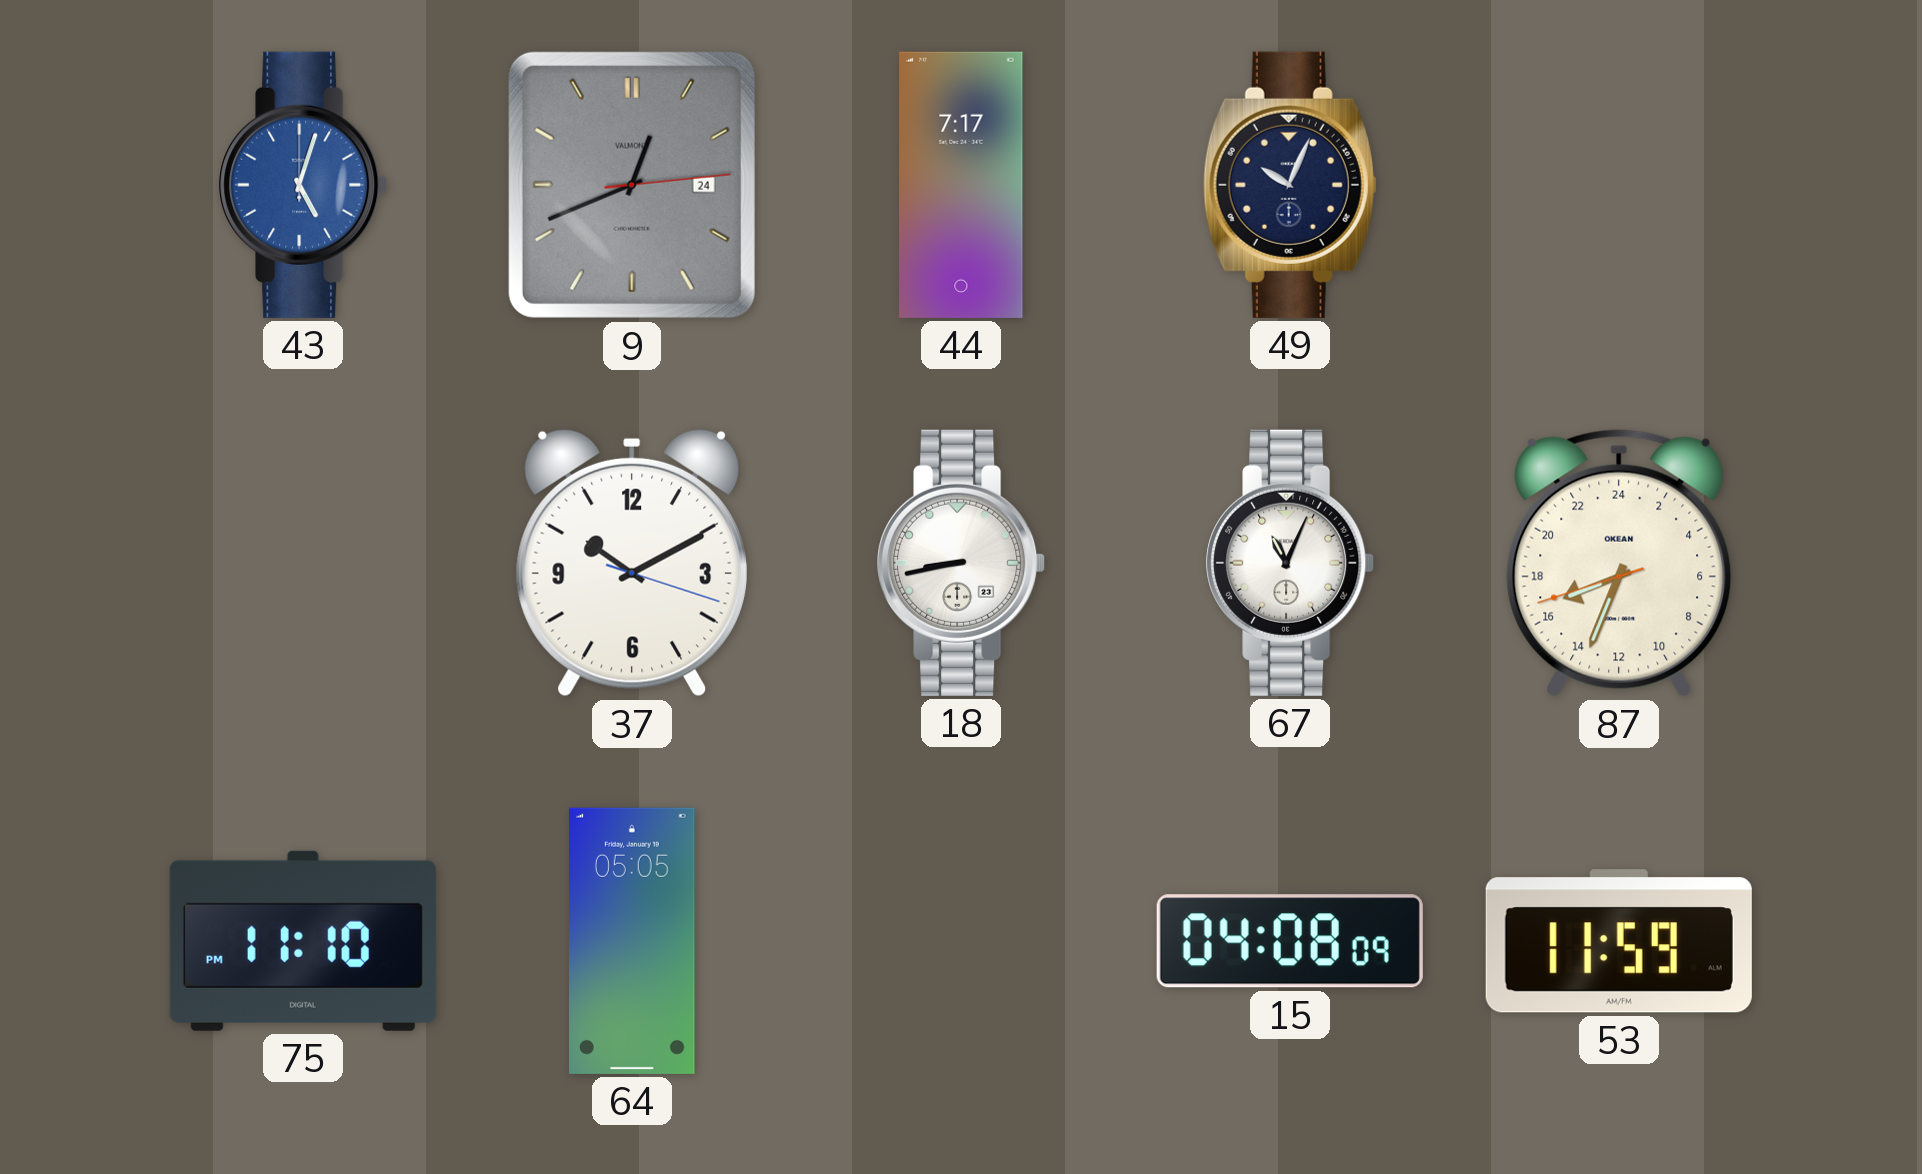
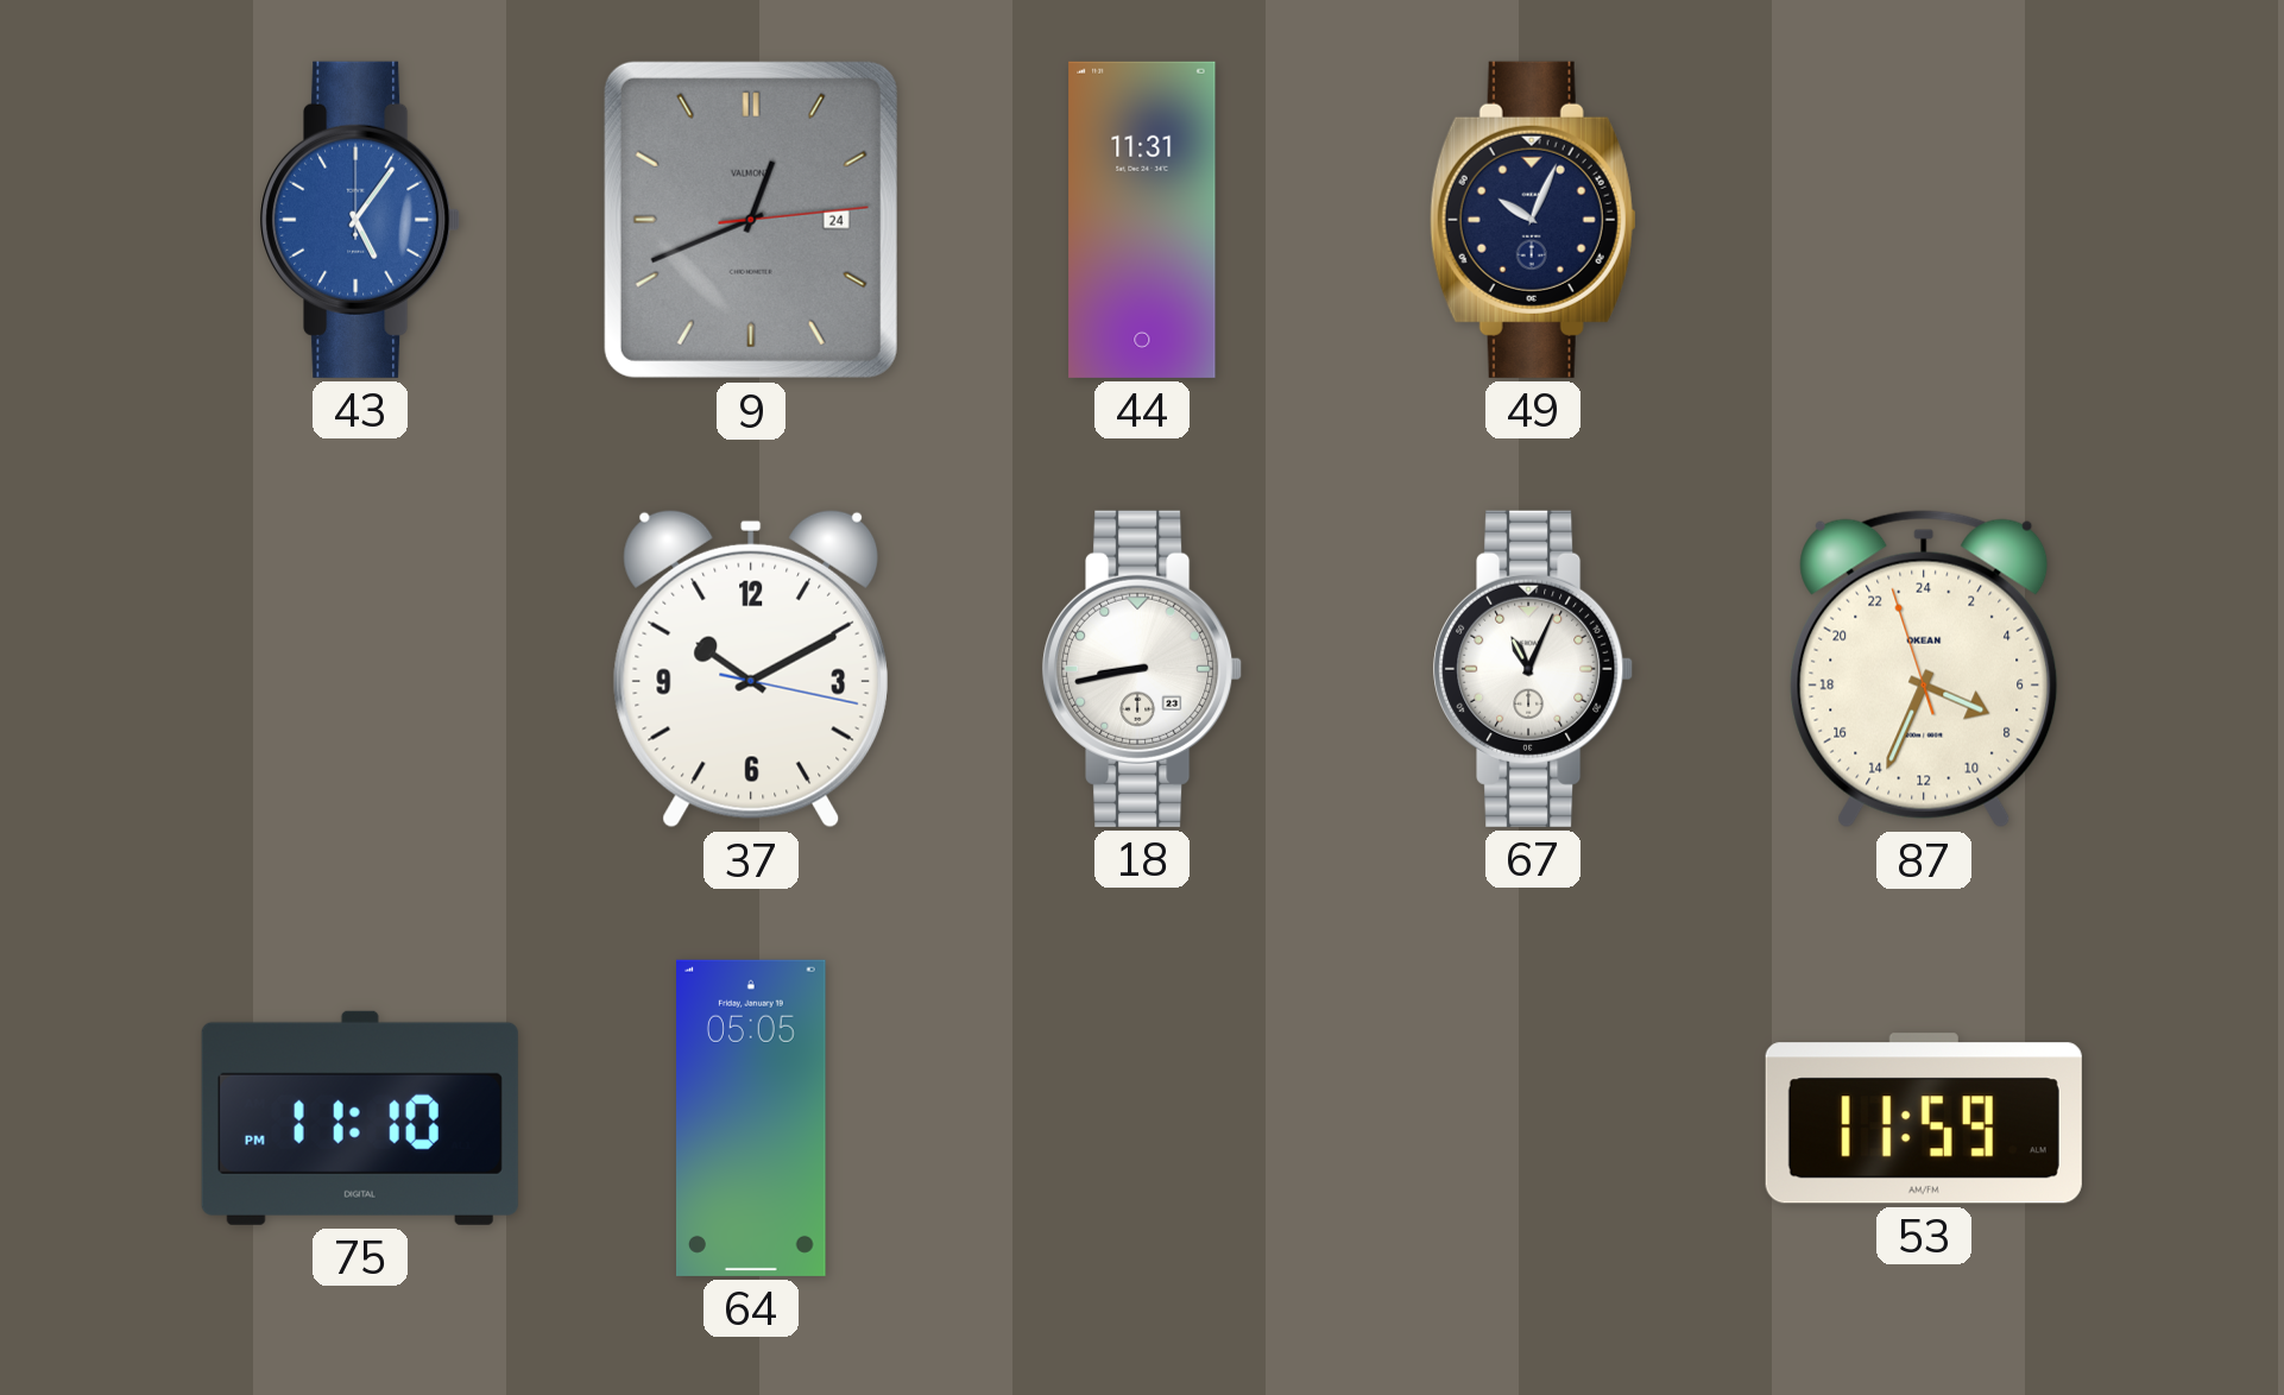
43: 5:03 -> 5:06 (360, 220)
44: 7:17 -> 11:31 (1142, 220)
37: 10:10:18 -> 10:10:17 (750, 669)
87: 16:33 -> 7:33 (1924, 669)
15: 04:08 -> none (1290, 941)
